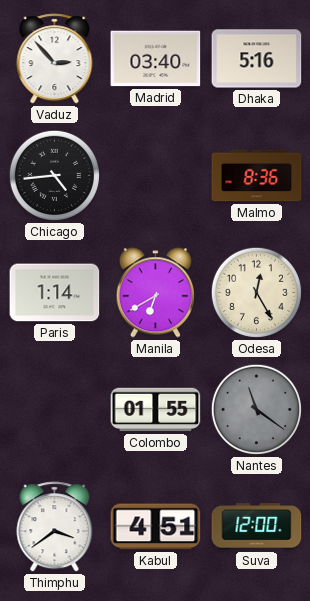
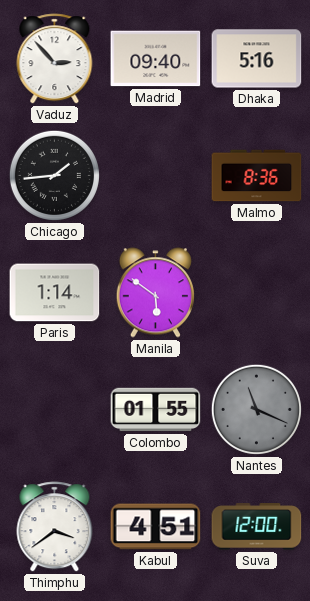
Madrid: 03:40 -> 09:40 (156, 59)
Chicago: 4:44 -> 1:44 (54, 175)
Manila: 6:40 -> 5:51 (155, 293)
Odesa: 12:25 -> none (256, 292)
Nantes: 11:21 -> 11:19 (256, 409)
